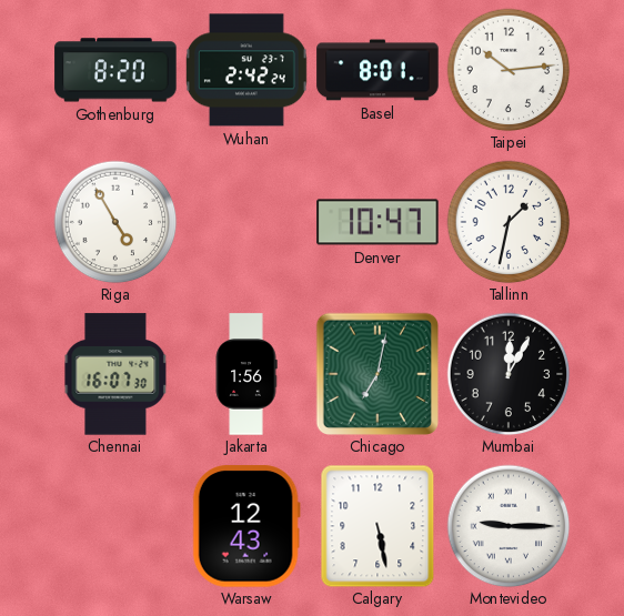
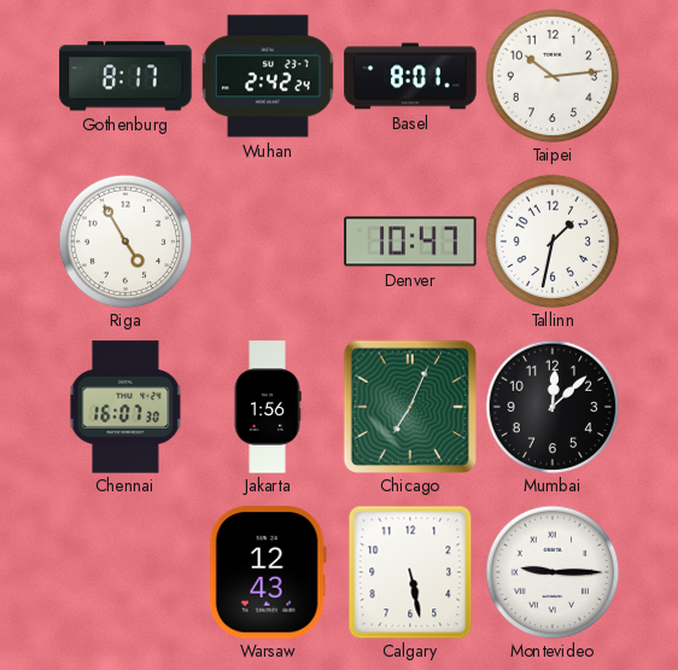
Gothenburg: 8:20 -> 8:17 (125, 76)
Chicago: 7:02 -> 7:04 (409, 406)
Mumbai: 12:05 -> 12:08 (553, 407)
